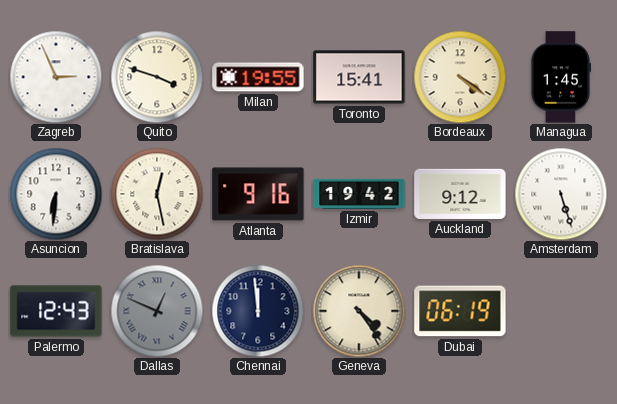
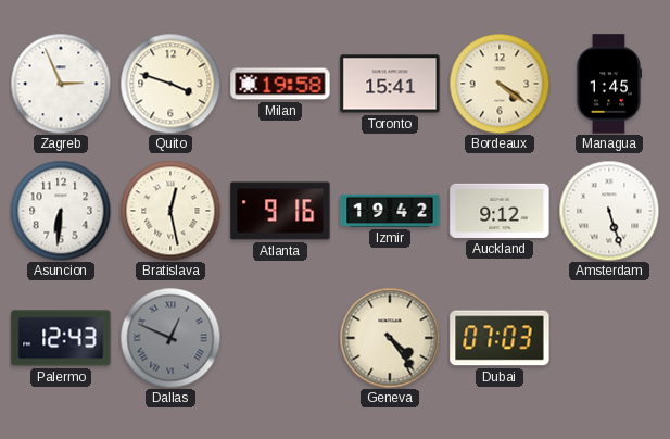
Milan: 19:55 -> 19:58 (280, 84)
Chennai: 11:59 -> none (258, 311)
Dubai: 06:19 -> 07:03 (500, 338)
